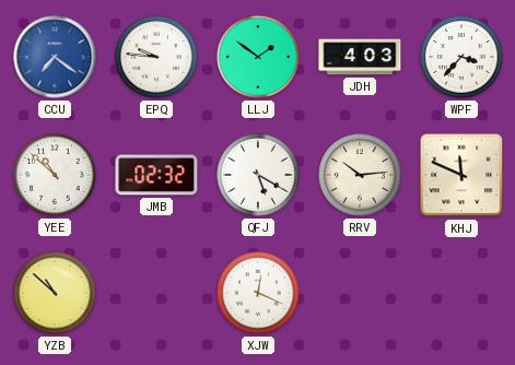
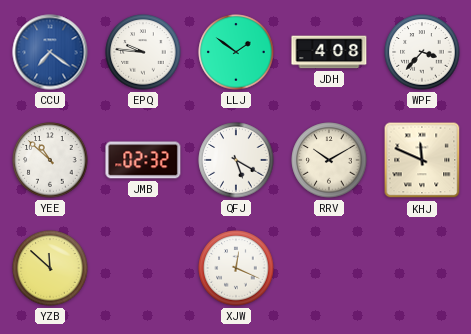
JDH: 4:03 -> 4:08 (329, 52)
RRV: 10:14 -> 10:10 (329, 160)
YZB: 10:52 -> 11:52 (50, 268)
